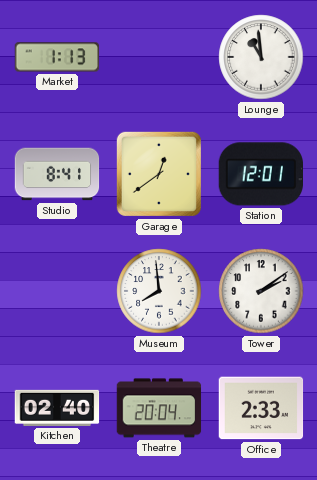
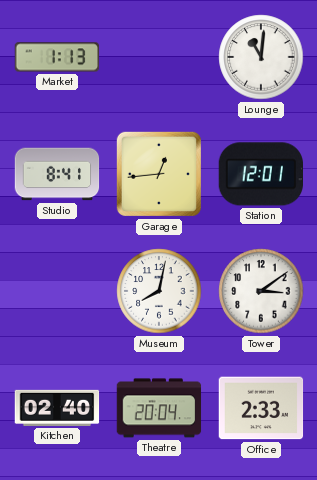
Lounge: 10:59 -> 11:01 (261, 57)
Garage: 12:39 -> 12:44 (159, 174)
Museum: 7:59 -> 8:02 (159, 291)
Tower: 2:09 -> 3:09 (261, 291)
